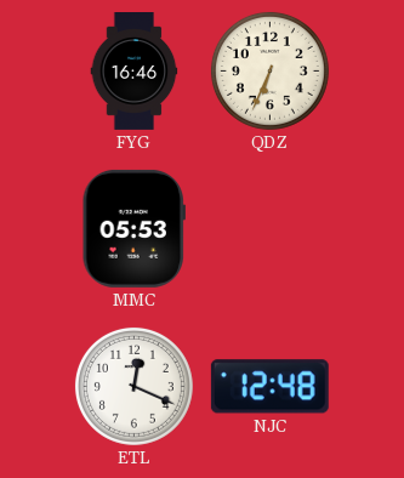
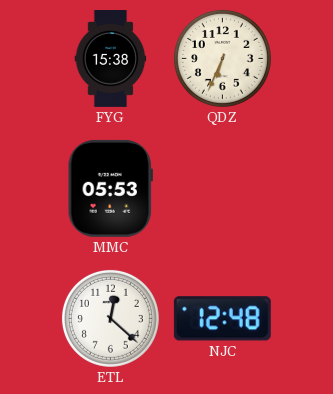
FYG: 16:46 -> 15:38 (111, 59)
ETL: 12:19 -> 12:22 (110, 318)
